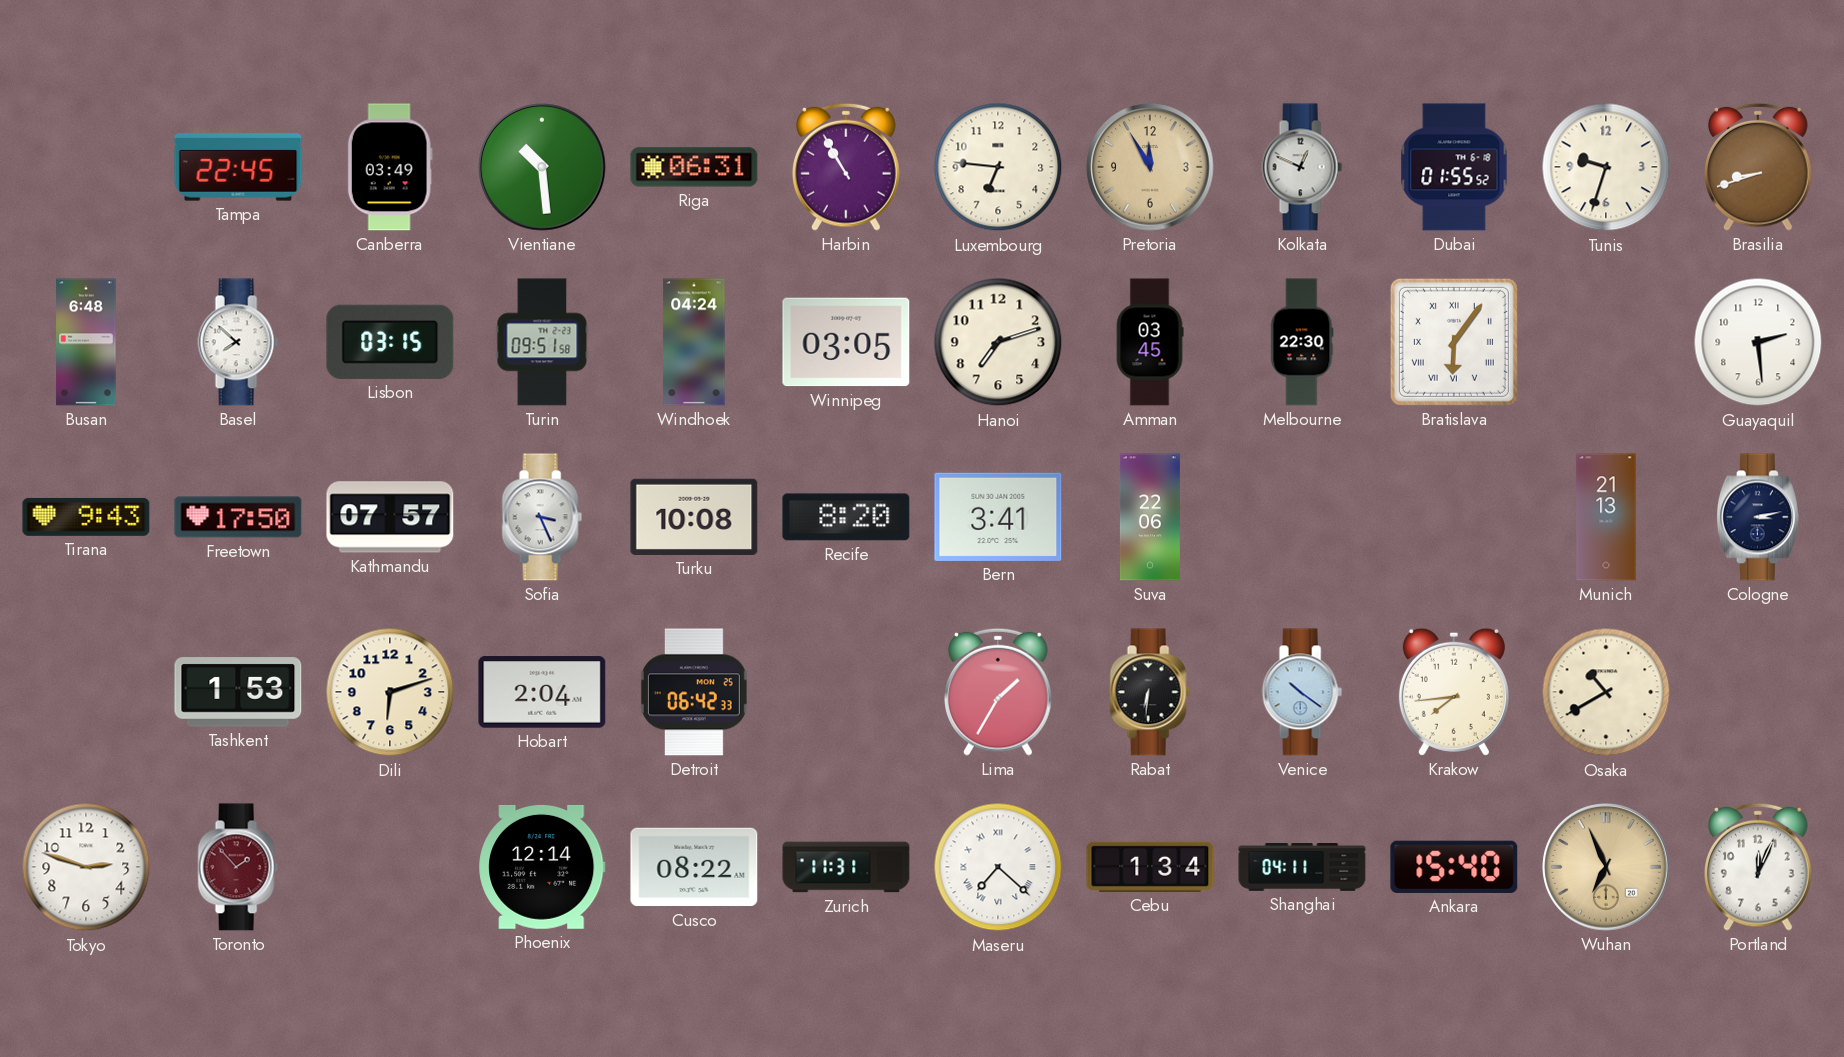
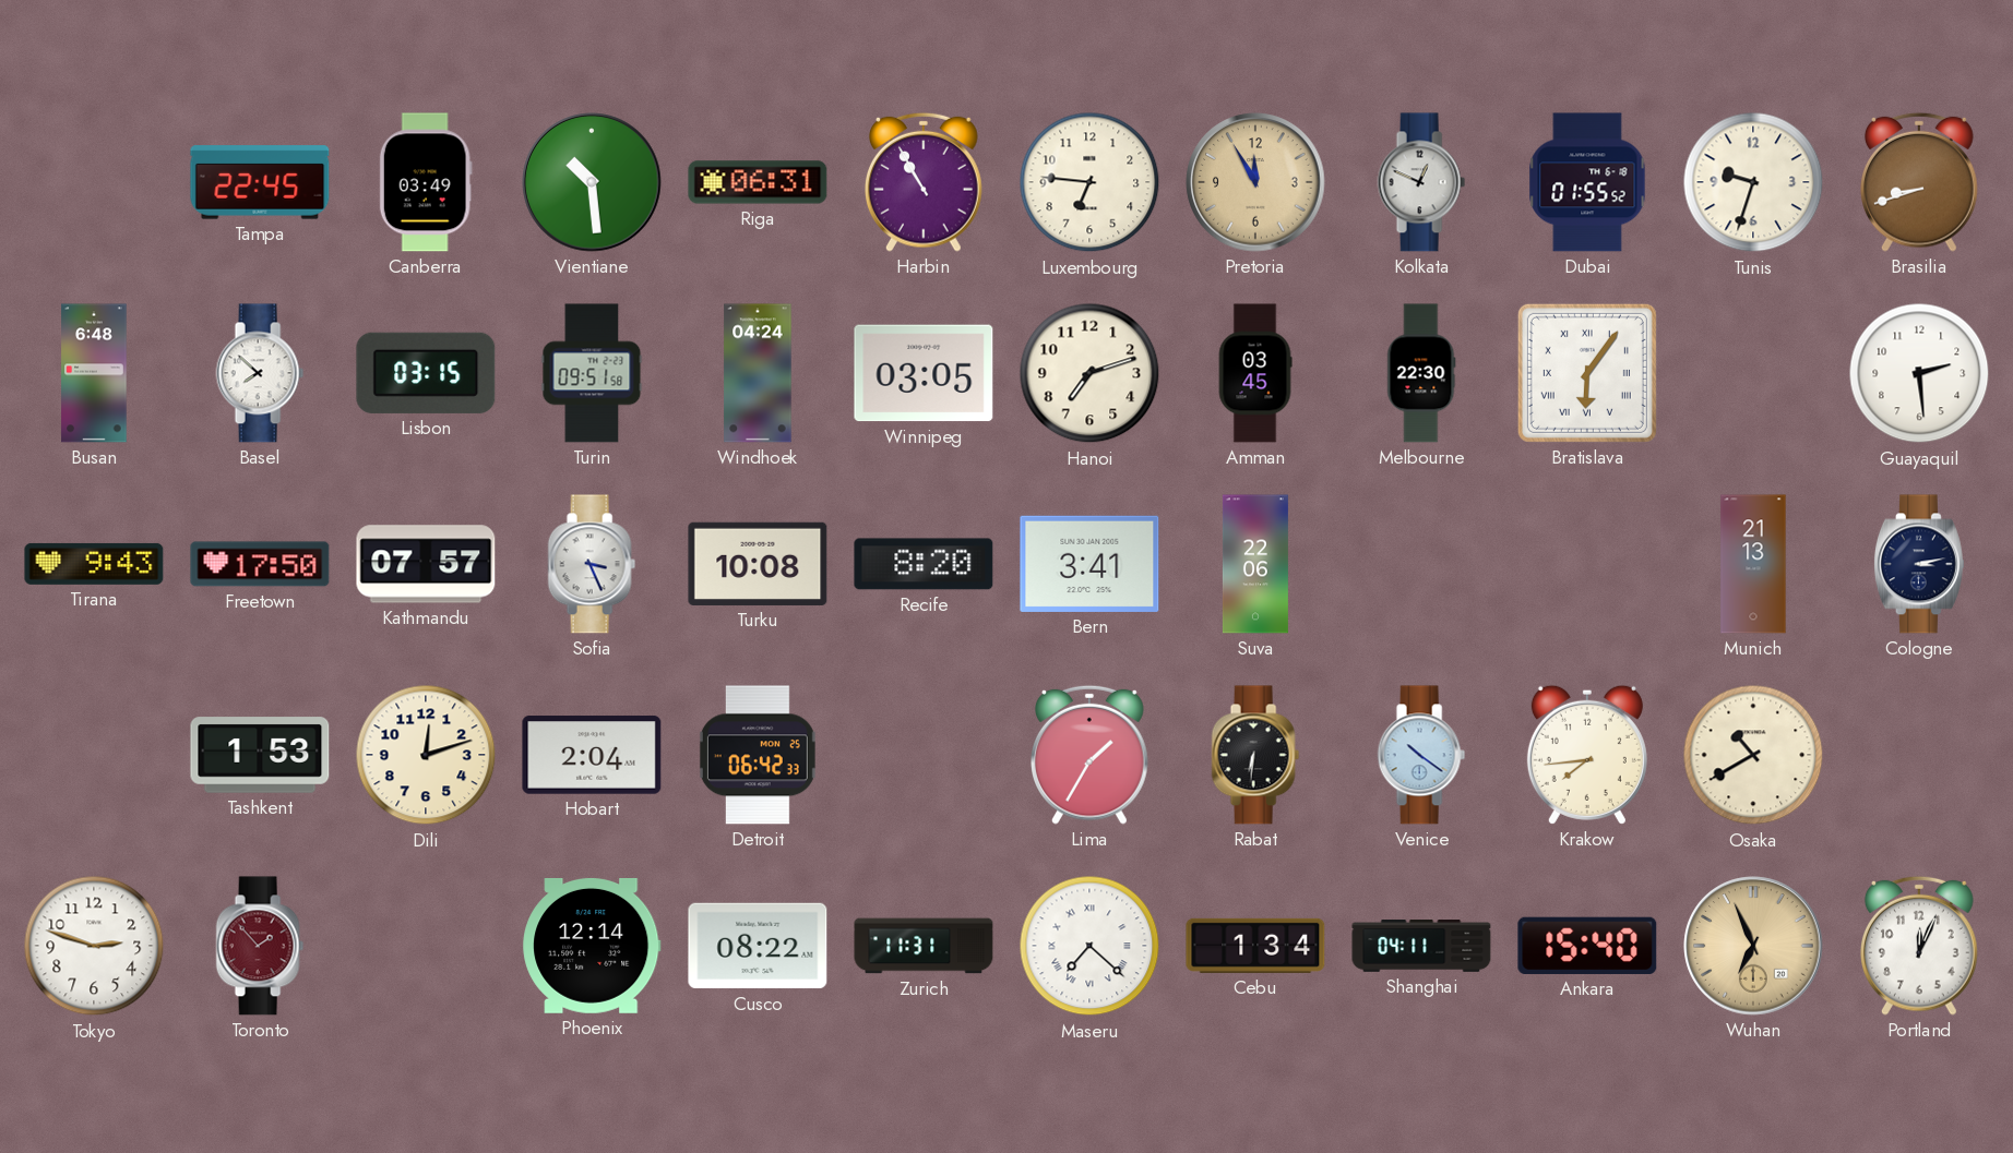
Dili: 6:12 -> 12:12 (426, 755)
